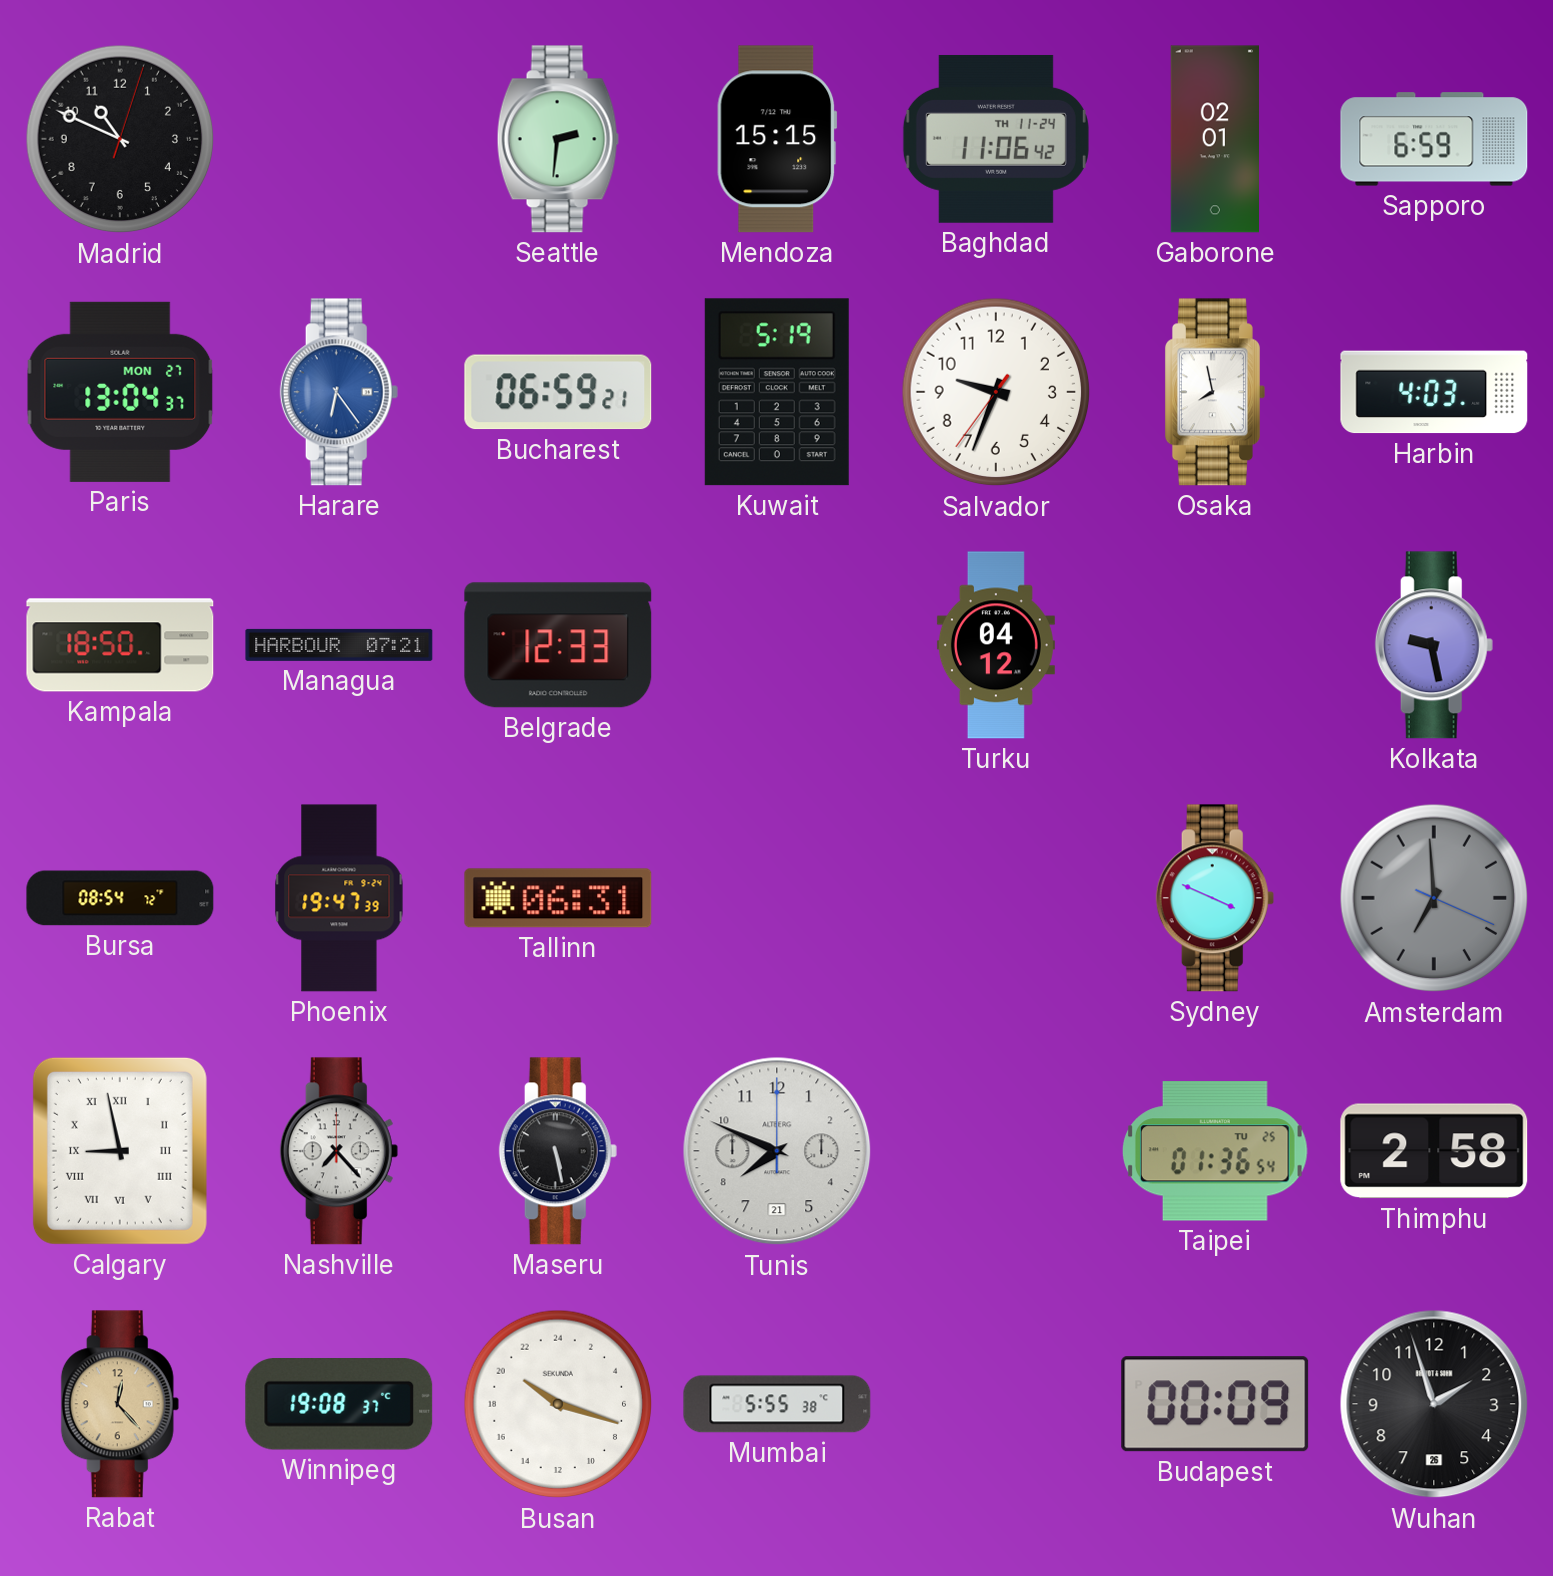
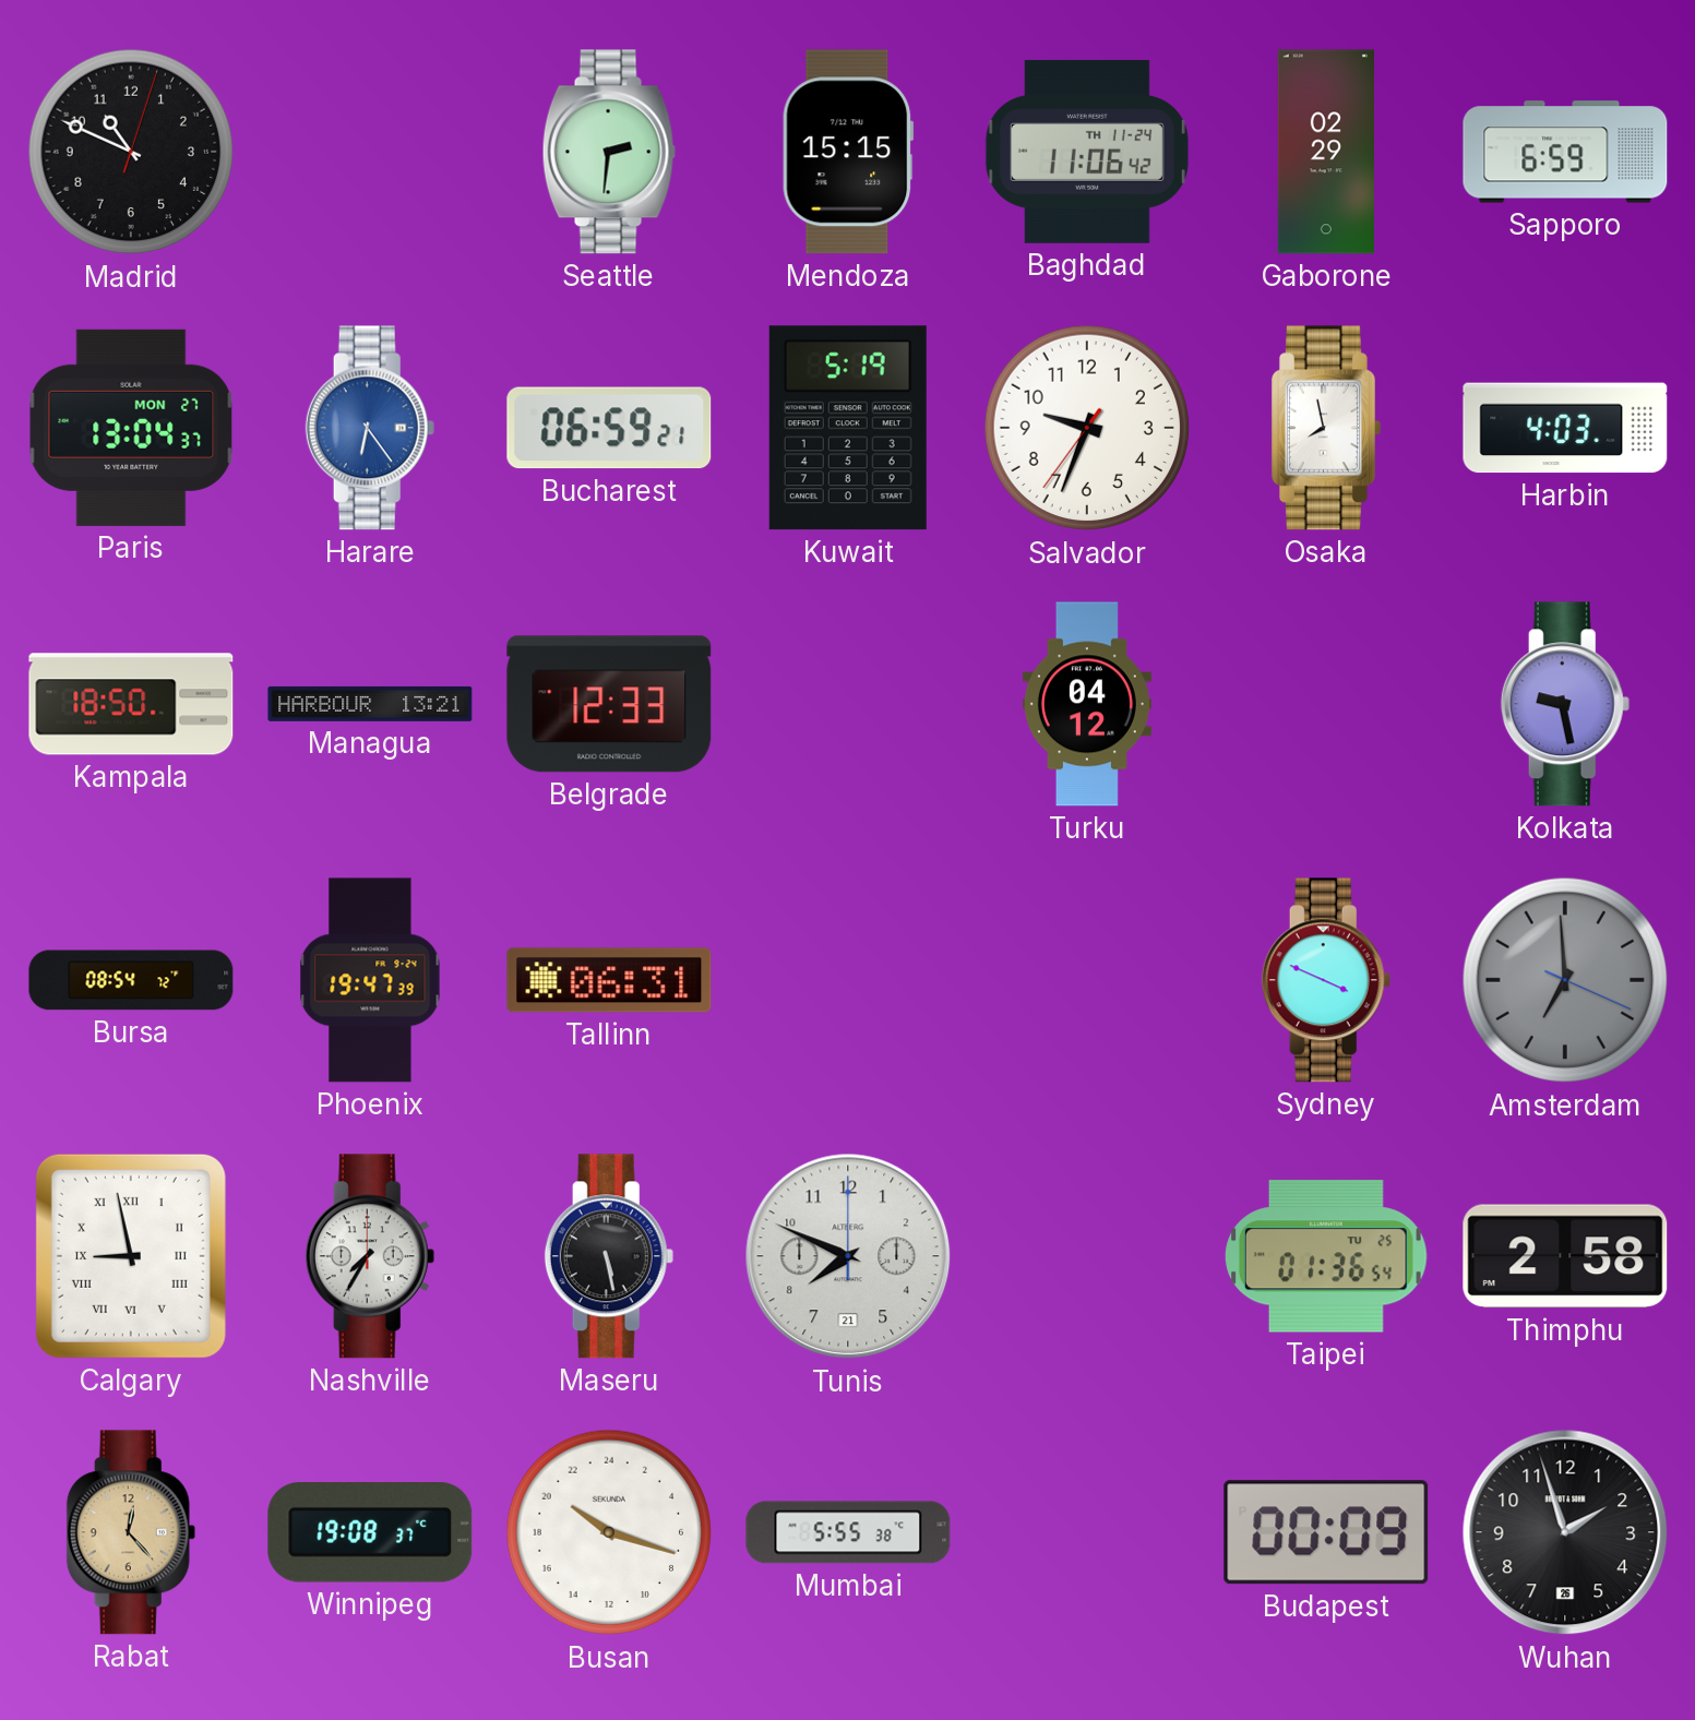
Gaborone: 02:01 -> 02:29 (1325, 152)
Managua: 07:21 -> 13:21 (370, 704)
Nashville: 7:23 -> 7:35 (370, 1256)
